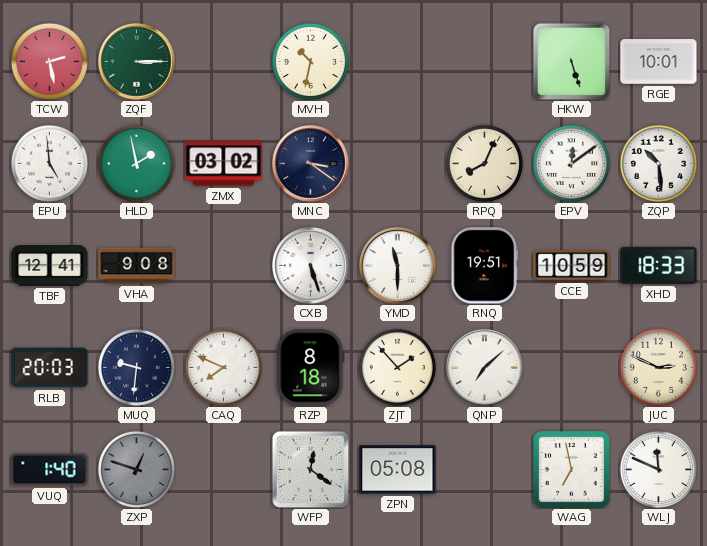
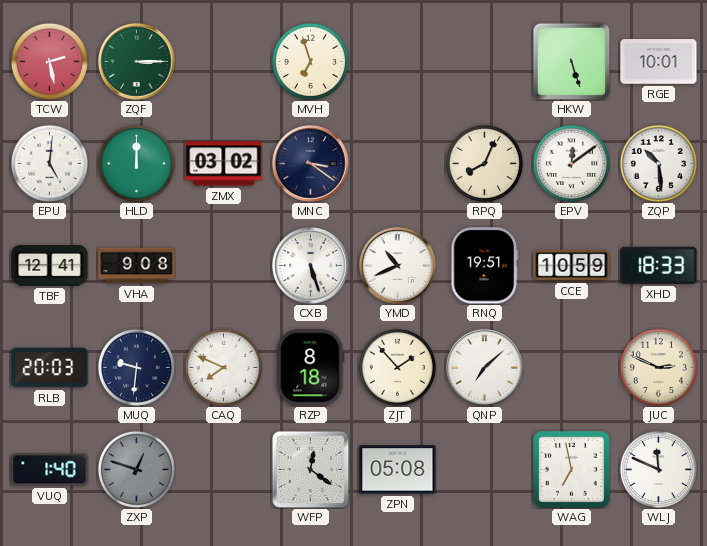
MVH: 10:32 -> 6:57 (310, 61)
EPU: 4:59 -> 5:01 (49, 163)
HLD: 1:58 -> 12:00 (136, 163)
YMD: 11:30 -> 10:41 (398, 266)
